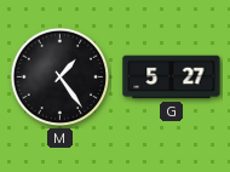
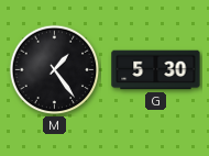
G: 5:27 -> 5:30 (156, 70)
